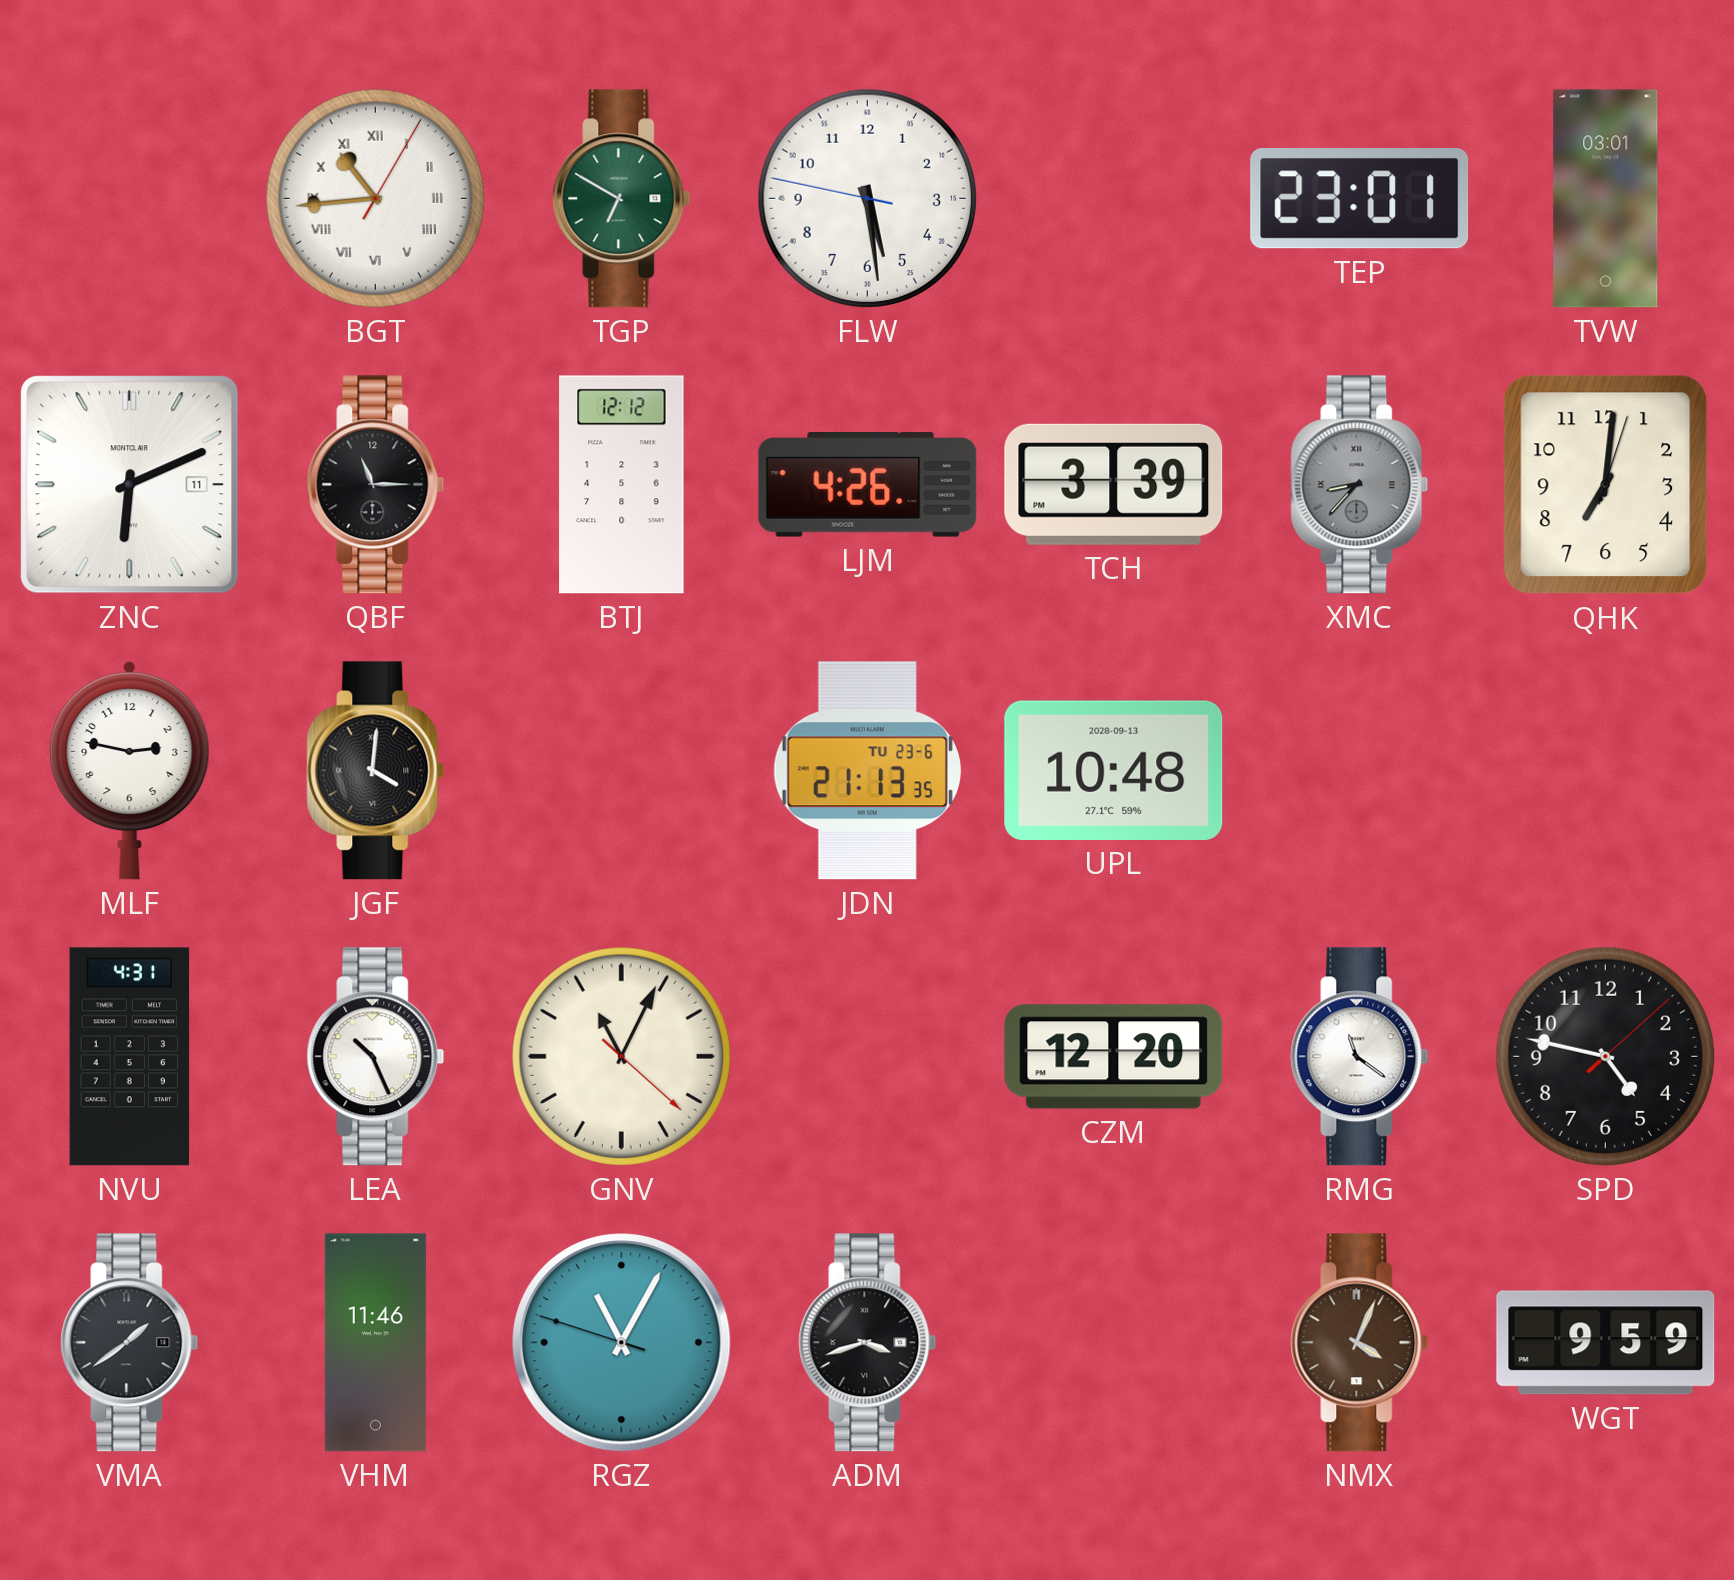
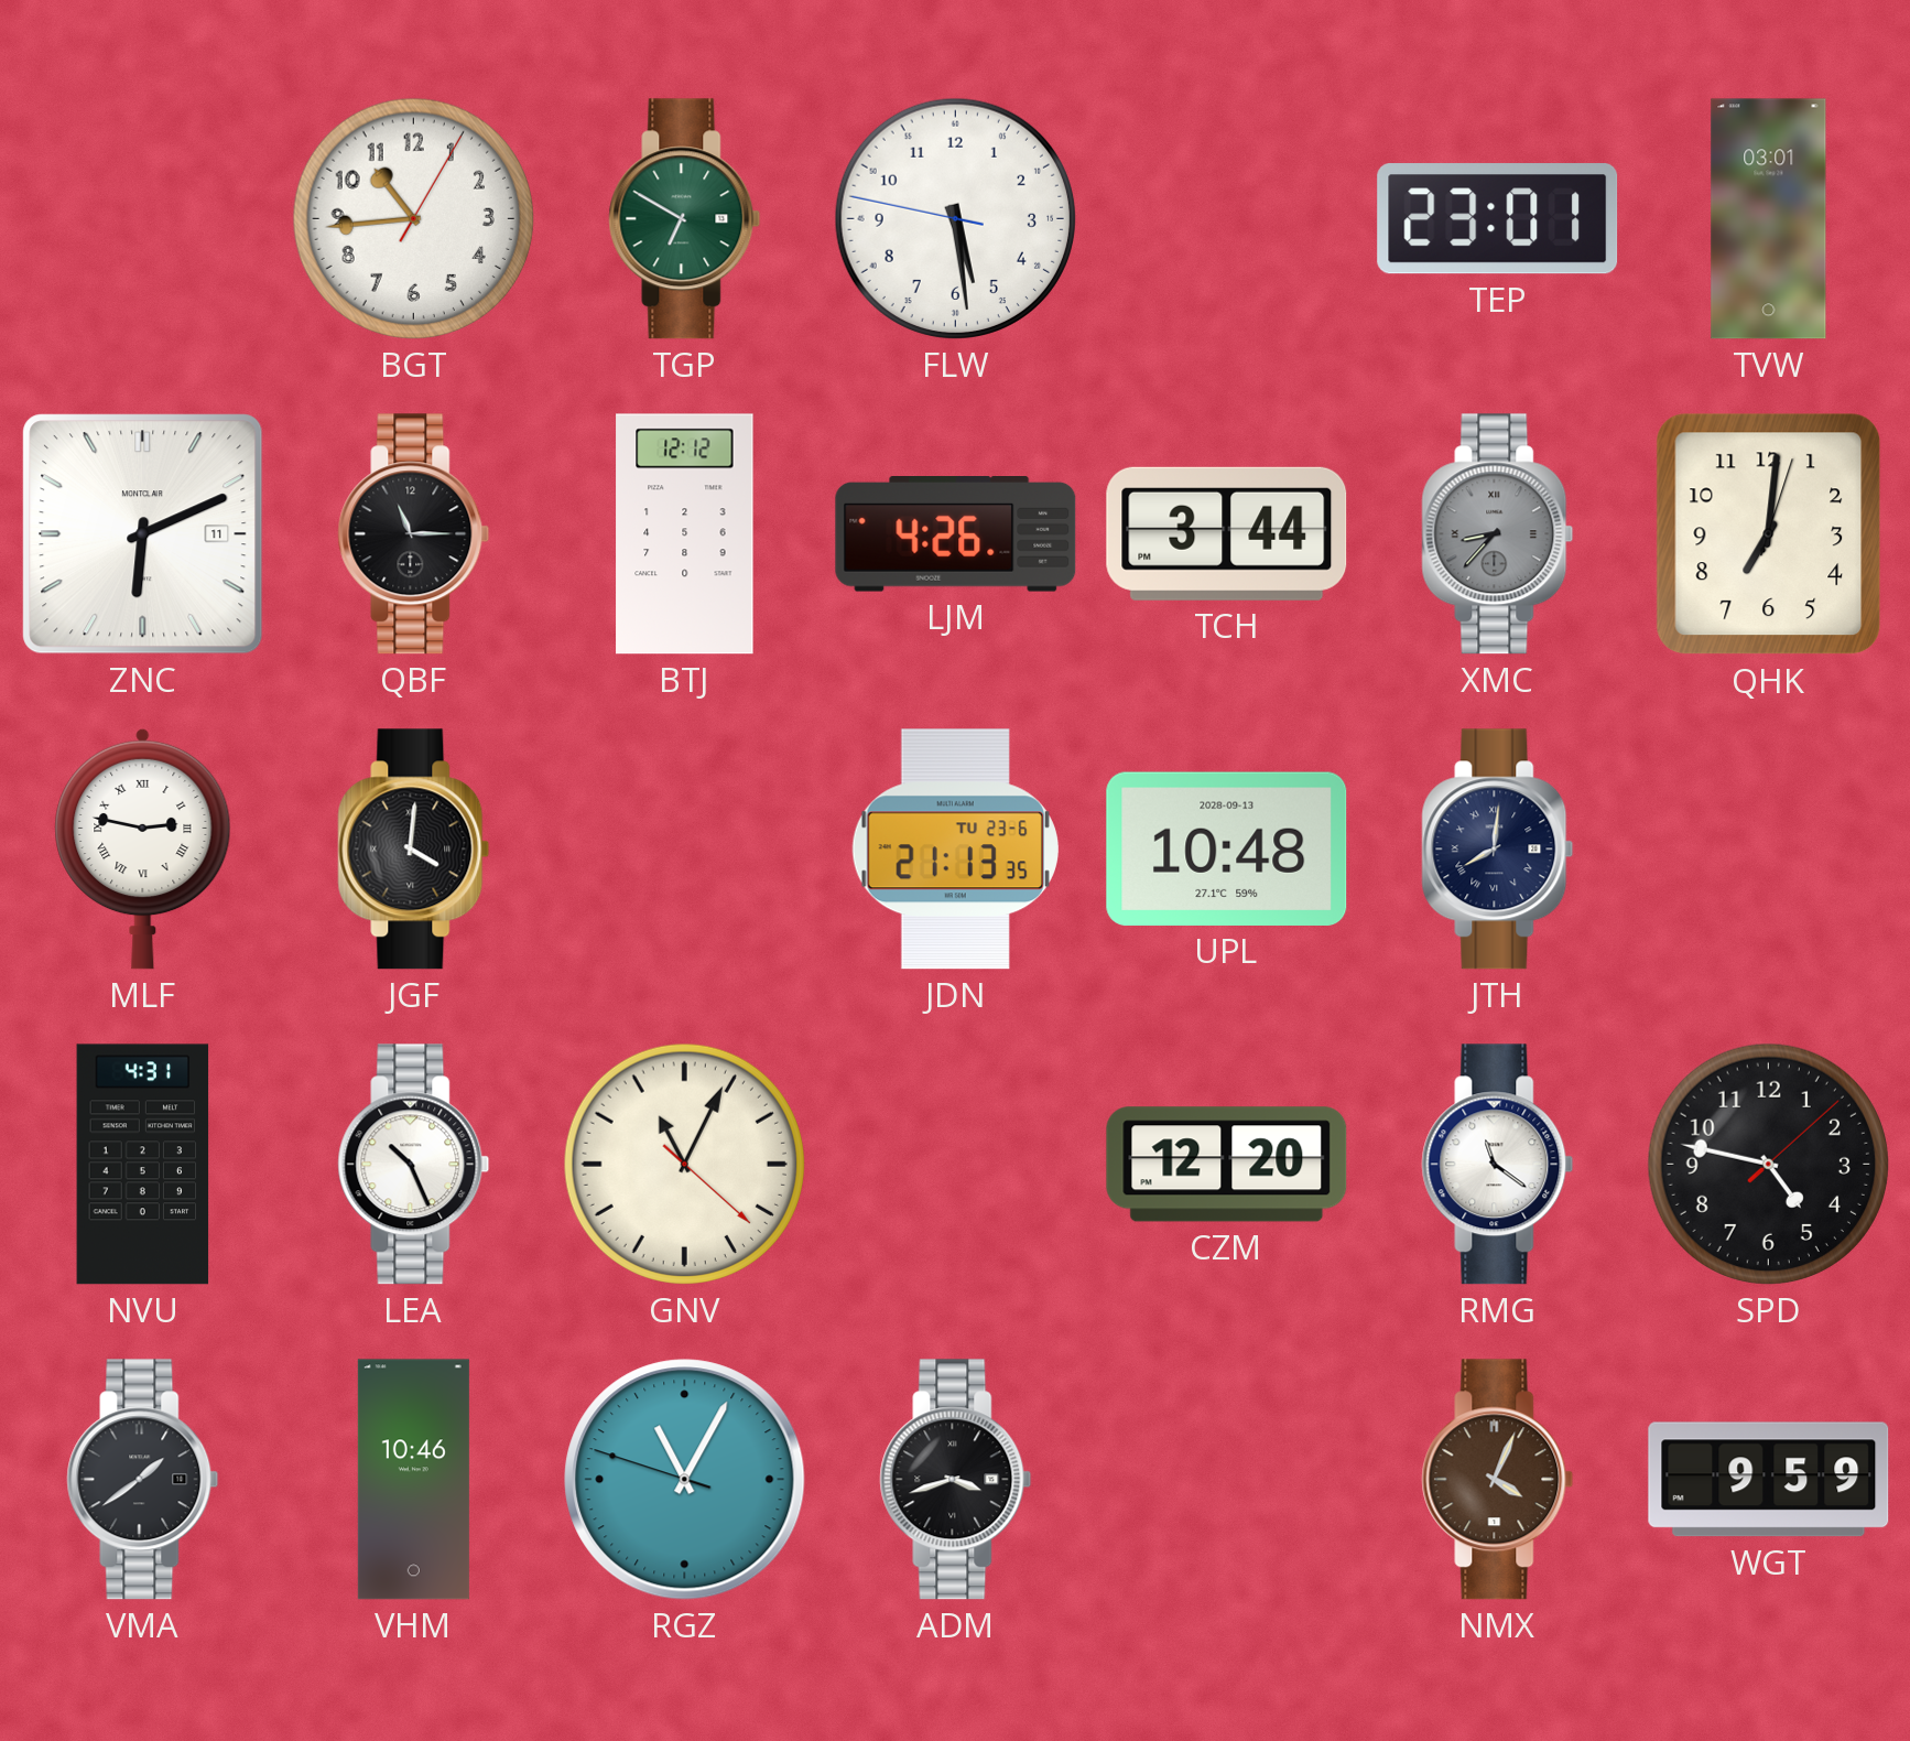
BGT numerals: Roman -> Arabic (413, 218)
TCH: 3:39 -> 3:44 (1227, 533)
MLF numerals: Arabic -> Roman (143, 848)
JTH: none -> 8:01 (1498, 850)
VHM: 11:46 -> 10:46 (413, 1480)
